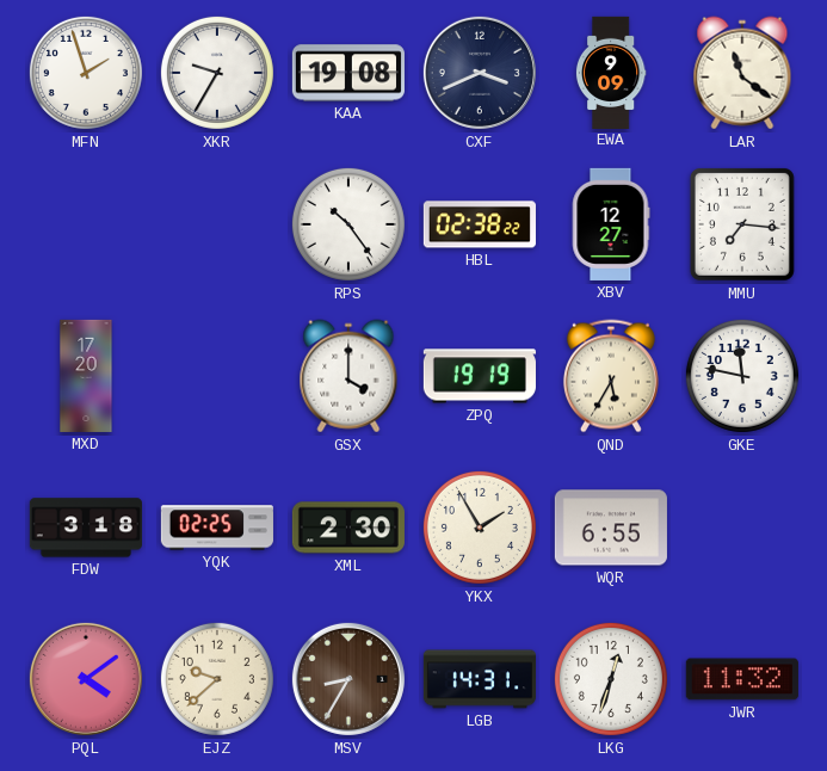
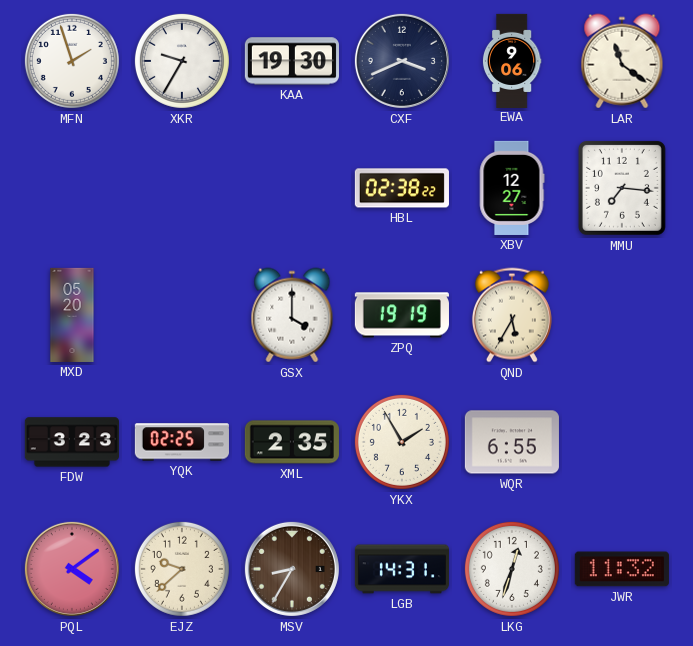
KAA: 19:08 -> 19:30 (292, 61)
EWA: 9:09 -> 9:06 (512, 60)
RPS: 10:24 -> none (348, 224)
MXD: 17:20 -> 05:20 (72, 315)
GKE: 11:47 -> none (742, 376)
FDW: 3:18 -> 3:23 (72, 442)
XML: 2:30 -> 2:35 (292, 442)
